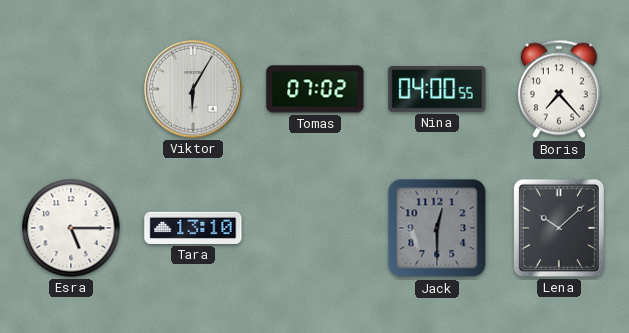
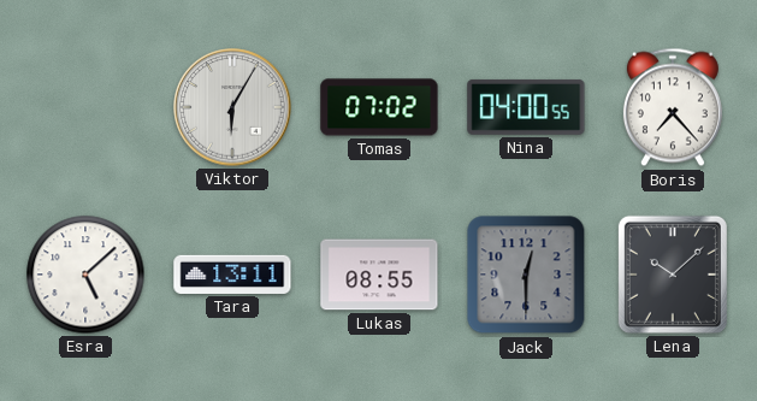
Esra: 5:15 -> 5:08 (85, 275)
Tara: 13:10 -> 13:11 (232, 275)
Lukas: none -> 08:55 (379, 275)
